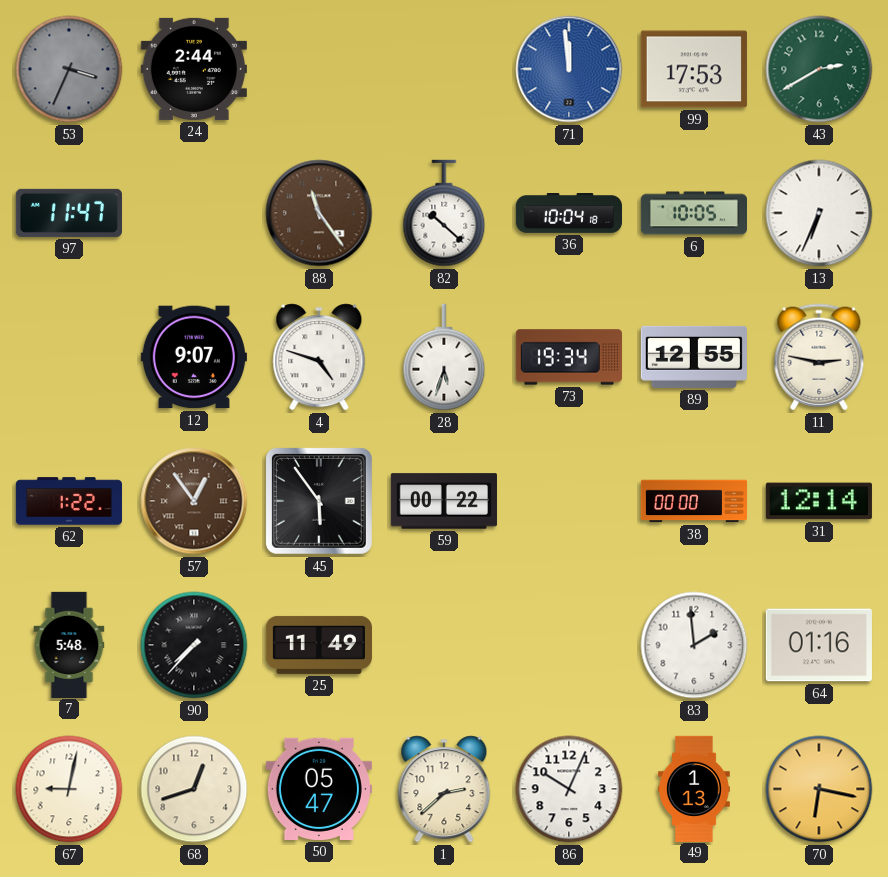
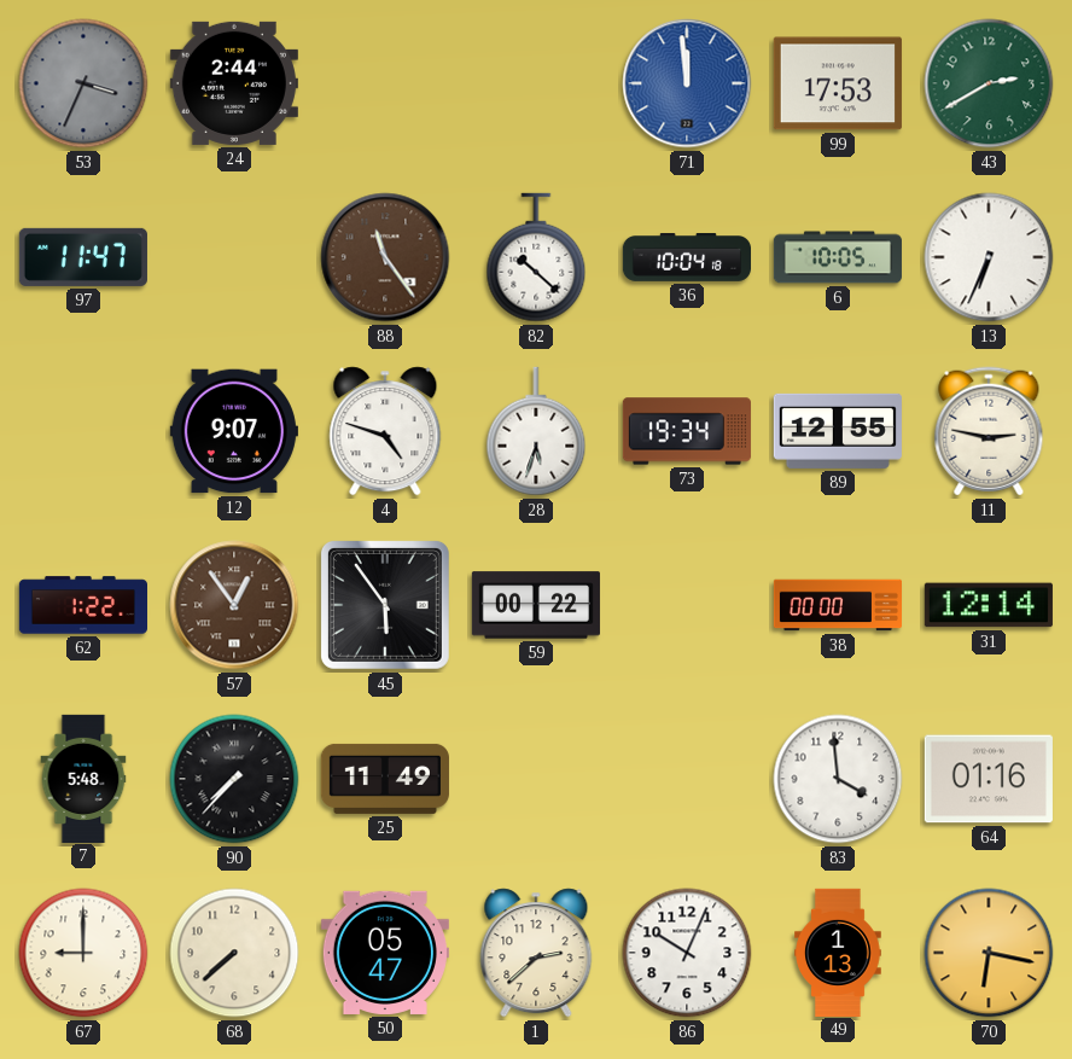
83: 1:59 -> 3:59 (838, 779)
67: 9:02 -> 9:00 (83, 953)
68: 12:42 -> 7:38 (234, 953)
